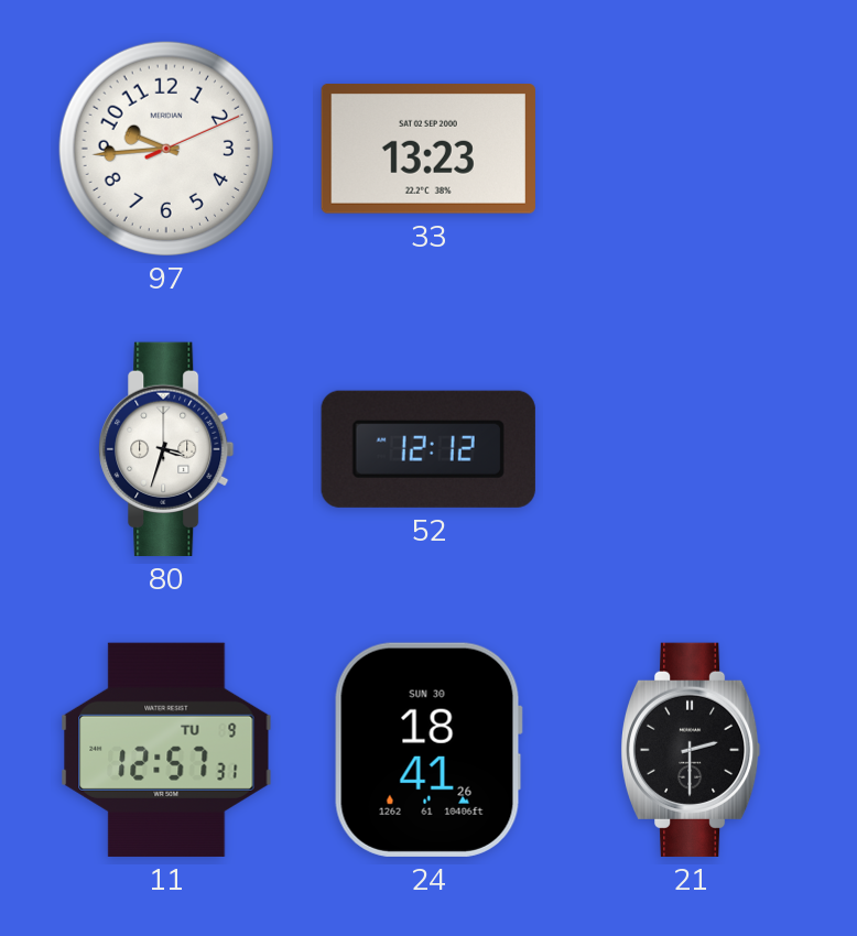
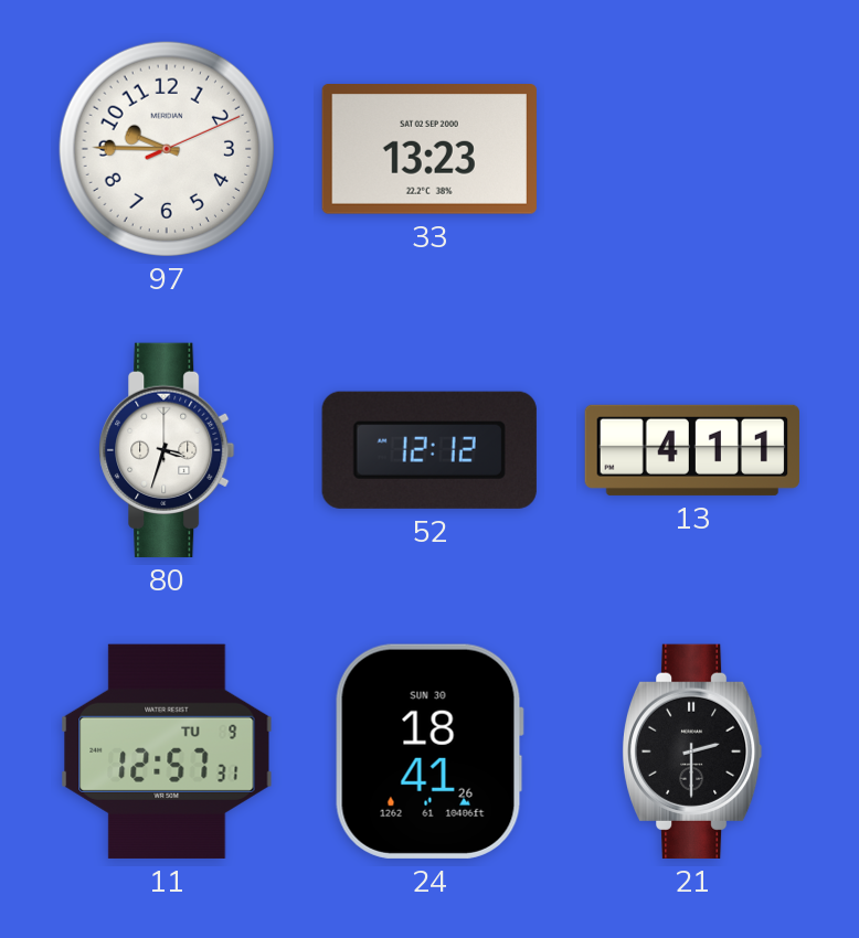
97: 9:44 -> 9:45 (167, 149)
13: none -> 4:11 (692, 450)
